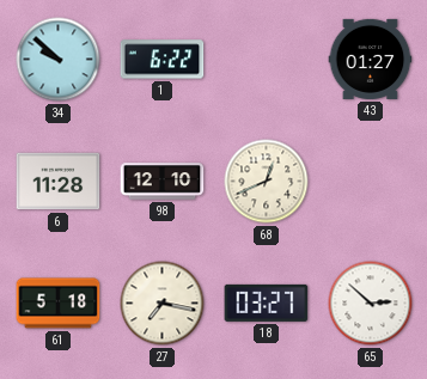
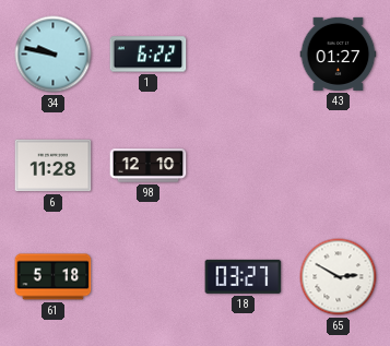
34: 9:52 -> 9:47 (54, 55)
68: 12:41 -> none (267, 182)
27: 7:17 -> none (163, 304)
65: 2:52 -> 2:50 (339, 277)
